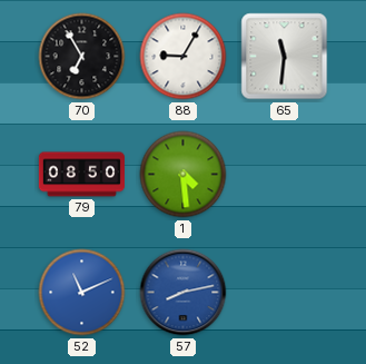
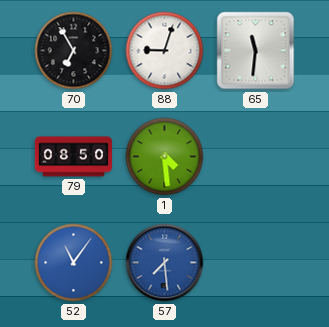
88: 9:05 -> 9:03 (165, 51)
52: 11:11 -> 11:06 (74, 263)
57: 8:13 -> 7:29 (165, 263)
